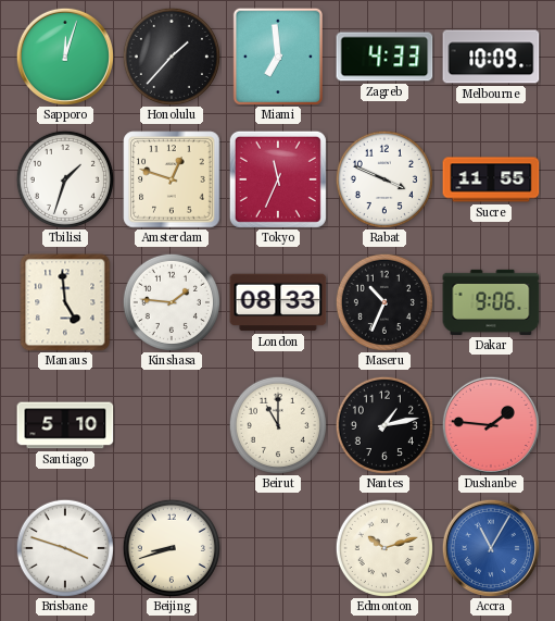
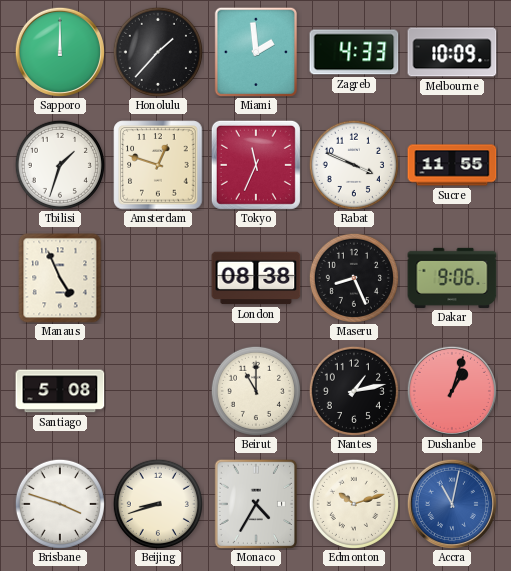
Sapporo: 12:03 -> 12:00 (60, 52)
Miami: 6:59 -> 1:59 (255, 51)
Manaus: 4:59 -> 4:56 (60, 278)
Kinshasa: 1:46 -> none (172, 302)
London: 08:33 -> 08:38 (256, 278)
Maseru: 10:34 -> 8:26 (354, 278)
Santiago: 5:10 -> 5:08 (60, 391)
Dushanbe: 1:46 -> 1:03 (452, 391)
Monaco: none -> 4:35 (255, 503)
Accra: 11:05 -> 11:02 (452, 504)
